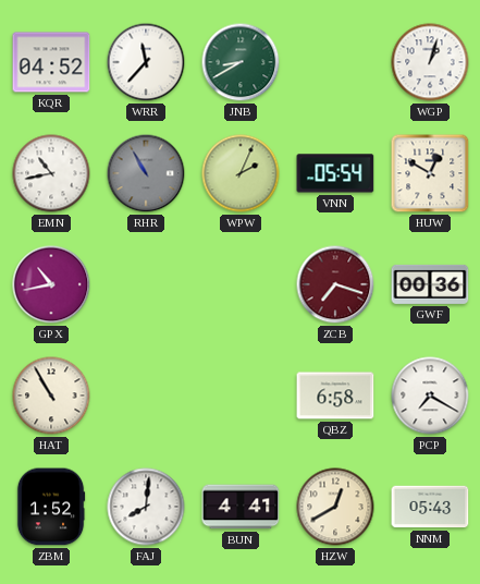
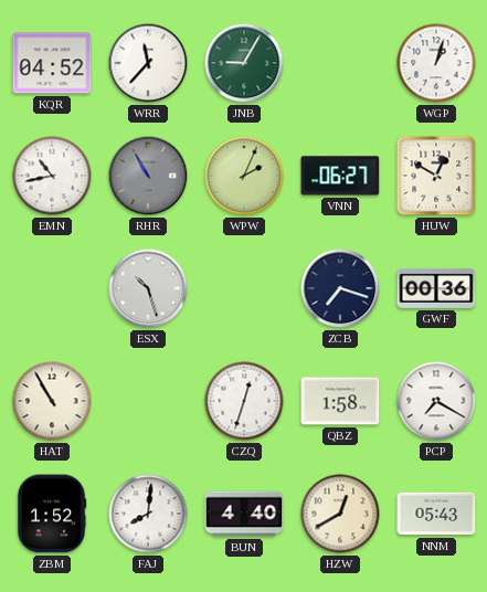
JNB: 8:40 -> 9:05 (244, 63)
VNN: 05:54 -> 06:27 (340, 176)
GPX: 10:43 -> none (51, 284)
ESX: none -> 10:27 (148, 288)
ZCB dial: burgundy -> navy (340, 288)
CZQ: none -> 12:33 (244, 401)
QBZ: 6:58 -> 1:58 (340, 401)
BUN: 4:41 -> 4:40 (244, 514)
